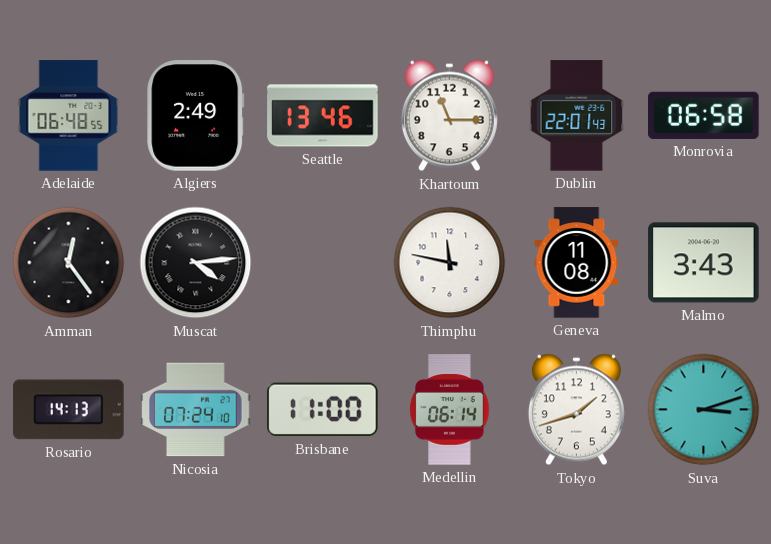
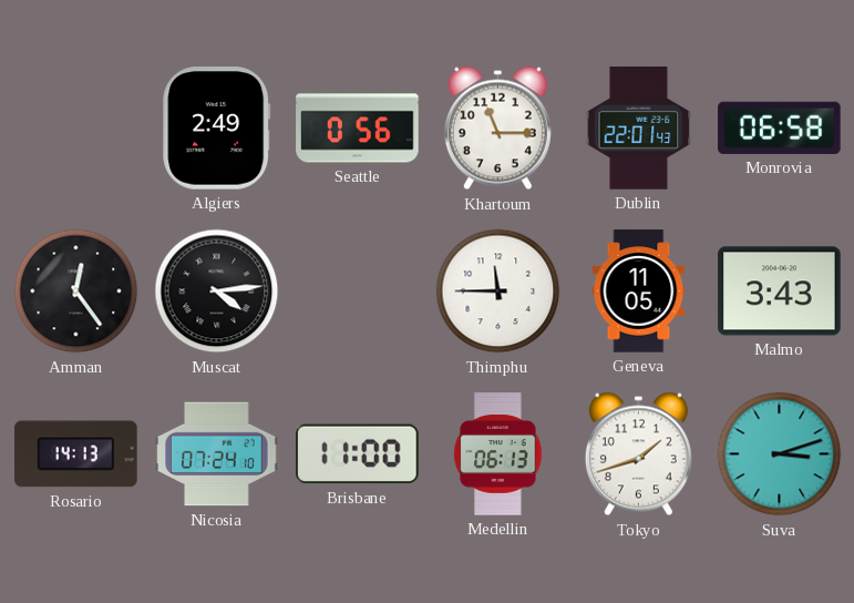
Adelaide: 06:48 -> none (69, 116)
Seattle: 13:46 -> 0:56 (358, 129)
Thimphu: 11:47 -> 11:45 (498, 292)
Geneva: 11:08 -> 11:05 (639, 292)
Medellin: 06:14 -> 06:13 (498, 454)
